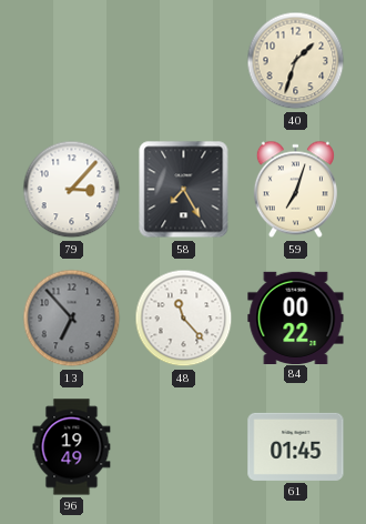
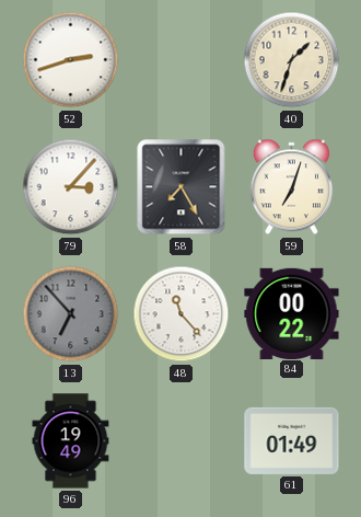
52: none -> 2:42 (71, 60)
61: 01:45 -> 01:49 (292, 440)
